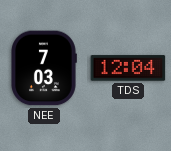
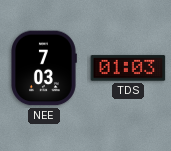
TDS: 12:04 -> 01:03 (128, 68)
